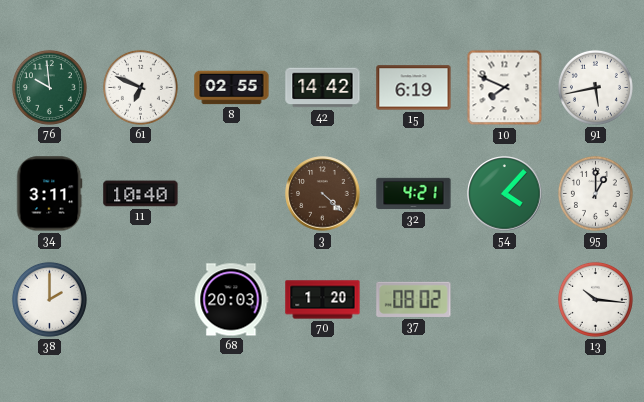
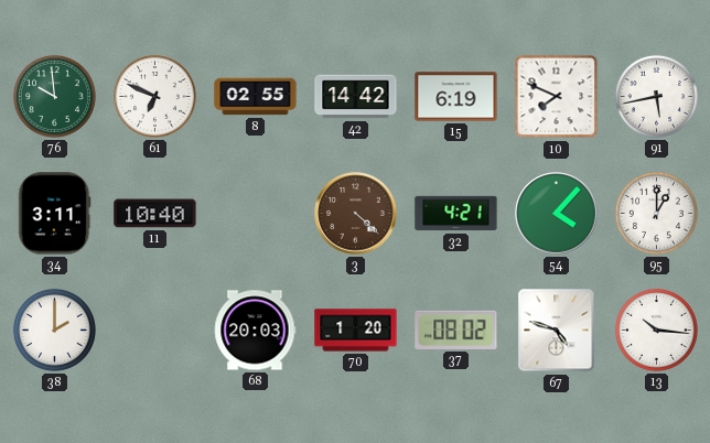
67: none -> 4:48 (557, 331)
